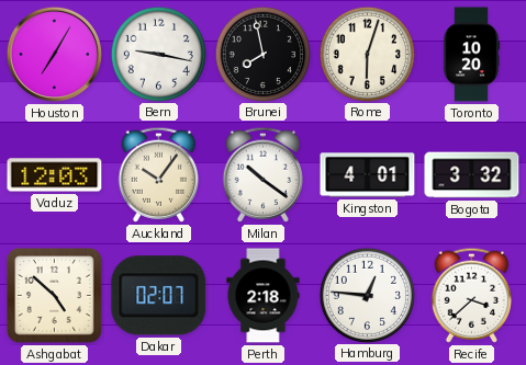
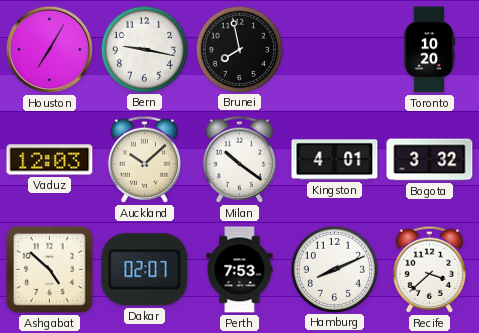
Rome: 6:03 -> none (367, 54)
Auckland: 10:06 -> 10:08 (144, 159)
Perth: 2:18 -> 7:53 (240, 270)
Hamburg: 12:46 -> 8:11 (334, 269)
